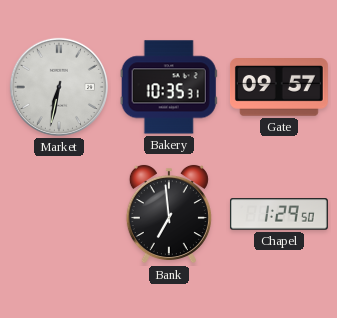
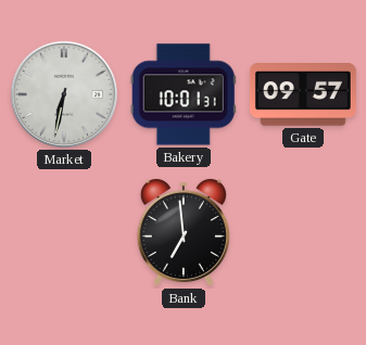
Bakery: 10:35 -> 10:01 (184, 94)
Chapel: 1:29 -> none (279, 214)
